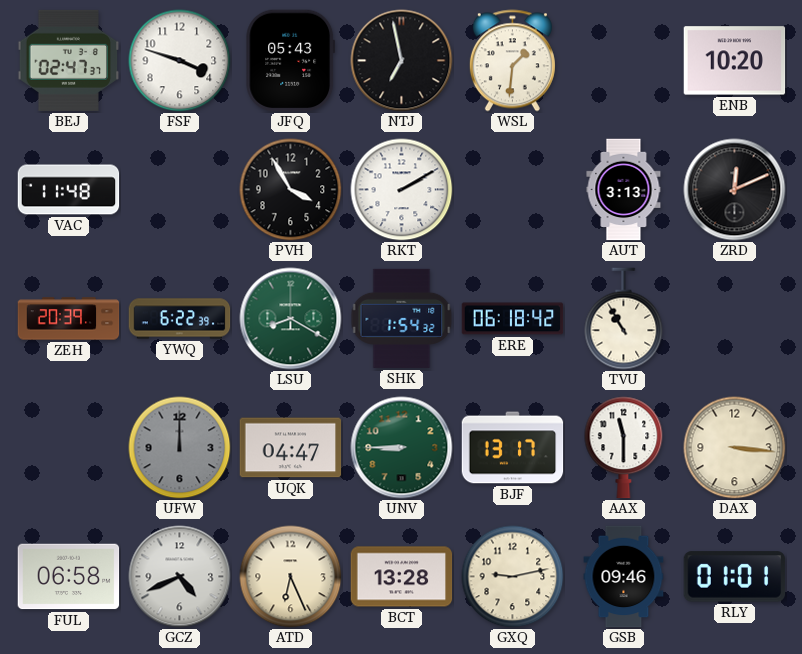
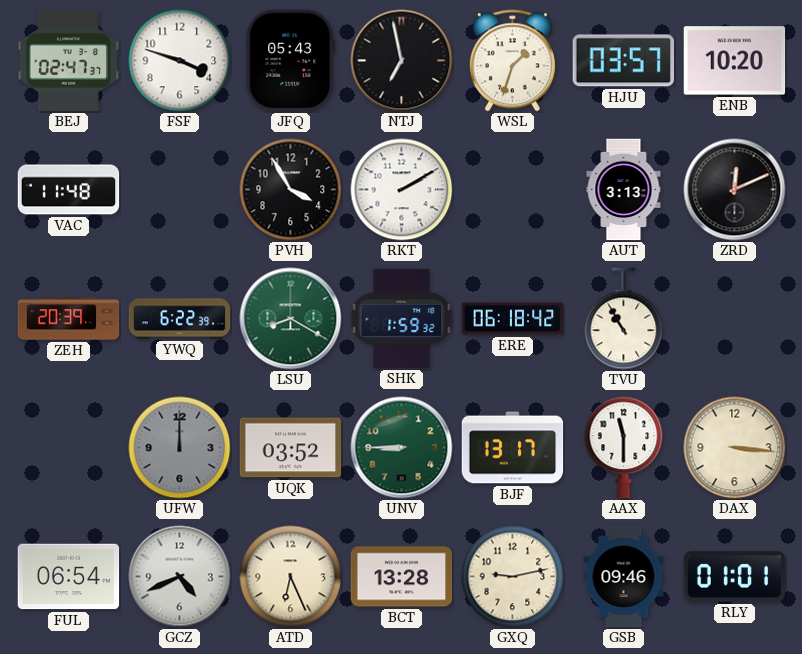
WSL: 1:31 -> 1:33 (512, 61)
HJU: none -> 03:57 (623, 61)
SHK: 1:54 -> 1:59 (402, 318)
UQK: 04:47 -> 03:52 (291, 448)
FUL: 06:58 -> 06:54 (69, 577)
